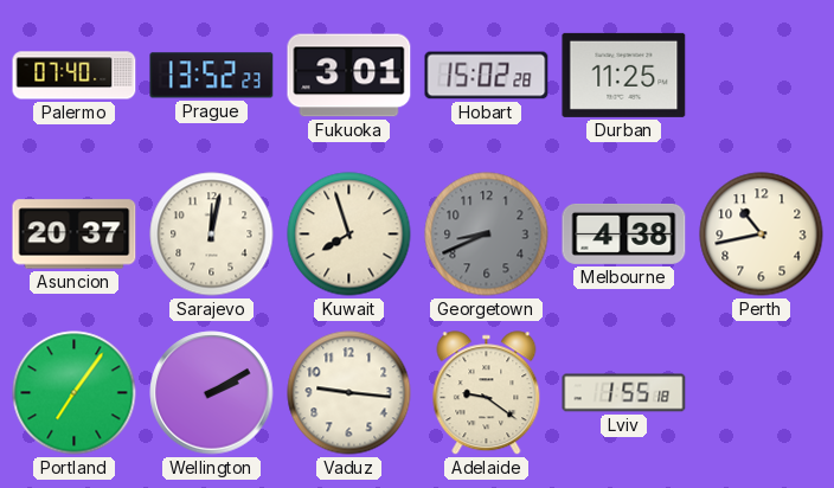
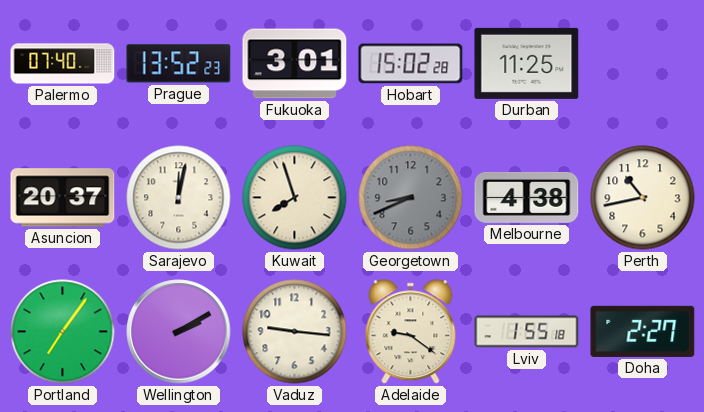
Doha: none -> 2:27 (643, 331)
